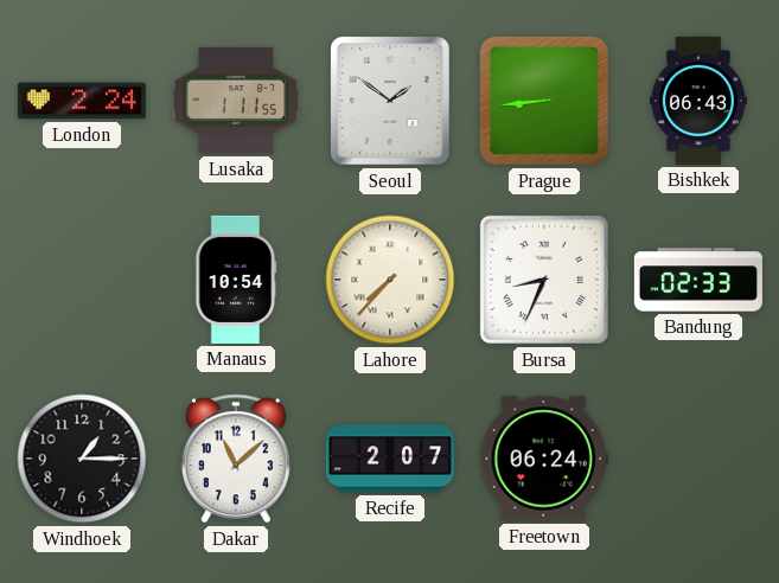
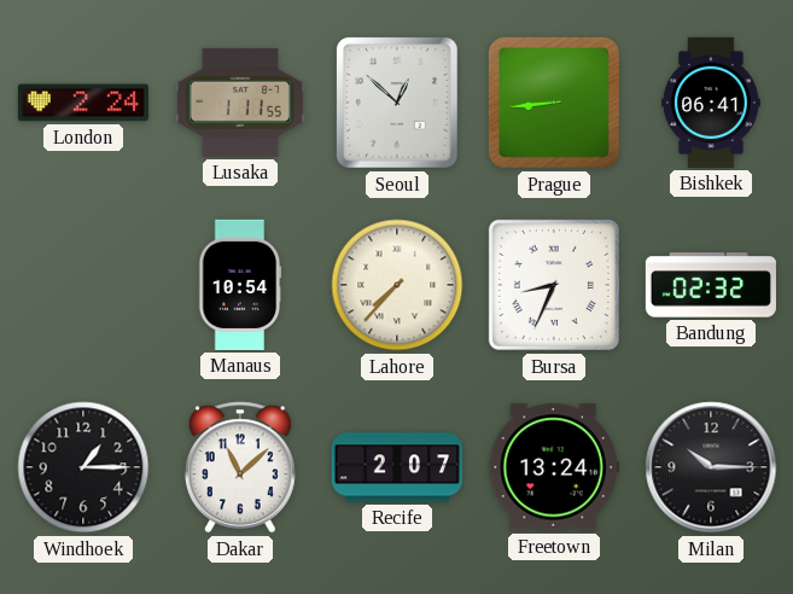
Seoul: 1:51 -> 12:52 (398, 104)
Bishkek: 06:43 -> 06:41 (711, 103)
Bandung: 02:33 -> 02:32 (711, 285)
Freetown: 06:24 -> 13:24 (554, 467)
Milan: none -> 10:15 (711, 467)
